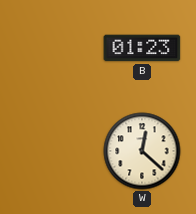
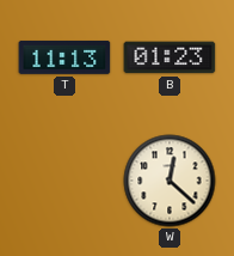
T: none -> 11:13 (64, 57)
